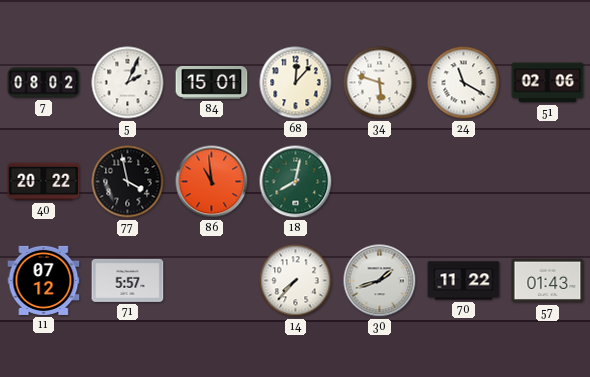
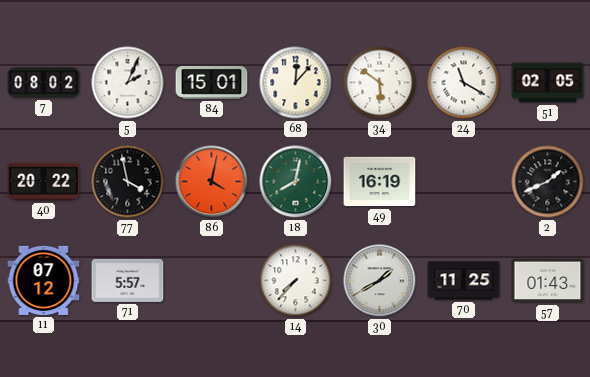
34: 5:48 -> 5:51 (380, 83)
51: 02:06 -> 02:05 (548, 83)
86: 10:59 -> 4:02 (212, 182)
49: none -> 16:19 (380, 182)
2: none -> 1:41 (548, 182)
30: 1:42 -> 1:40 (380, 281)
70: 11:22 -> 11:25 (464, 281)
